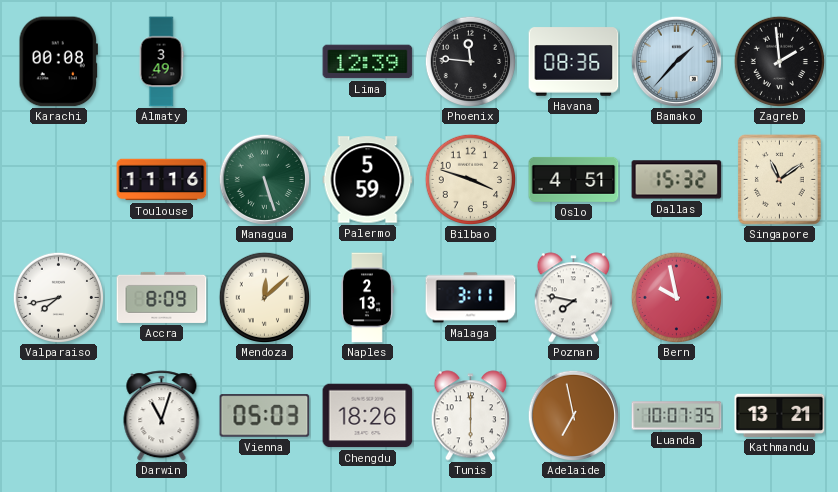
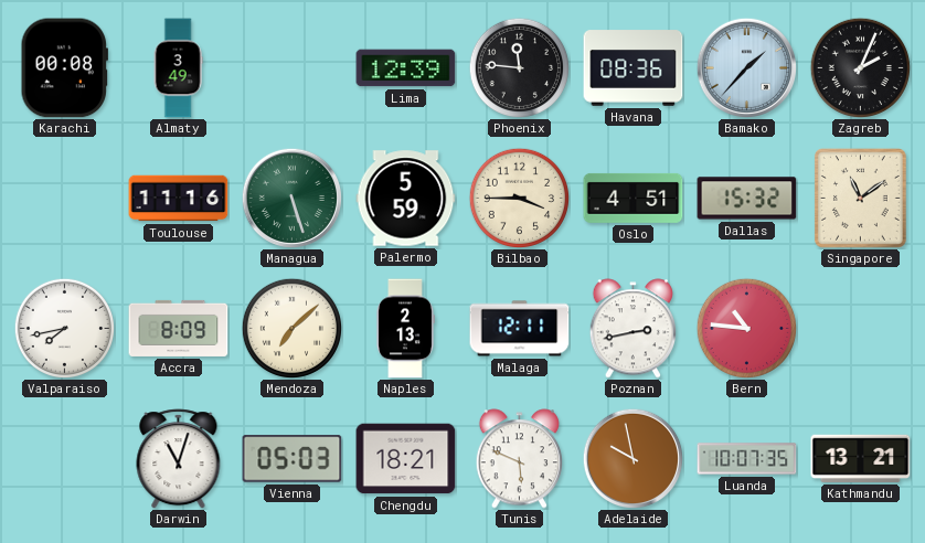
Zagreb: 1:59 -> 2:04 (860, 67)
Bilbao: 3:48 -> 3:45 (519, 198)
Mendoza: 12:08 -> 7:08 (291, 328)
Malaga: 3:11 -> 12:11 (520, 329)
Poznan: 7:47 -> 2:43 (632, 329)
Bern: 9:58 -> 10:46 (746, 328)
Chengdu: 18:26 -> 18:21 (406, 459)
Tunis: 6:00 -> 5:49 (519, 459)
Adelaide: 6:58 -> 9:58 (632, 458)
